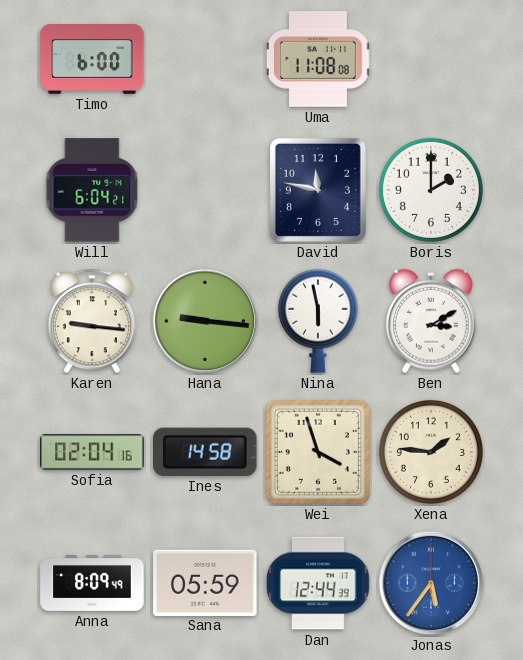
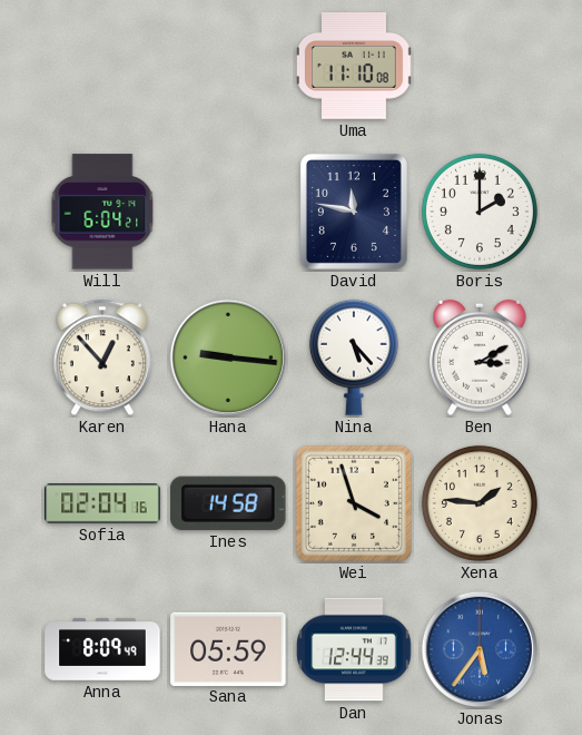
Timo: 6:00 -> none (92, 59)
Uma: 11:08 -> 11:10 (354, 67)
Karen: 9:16 -> 12:53 (102, 357)
Nina: 5:58 -> 5:23 (354, 357)
